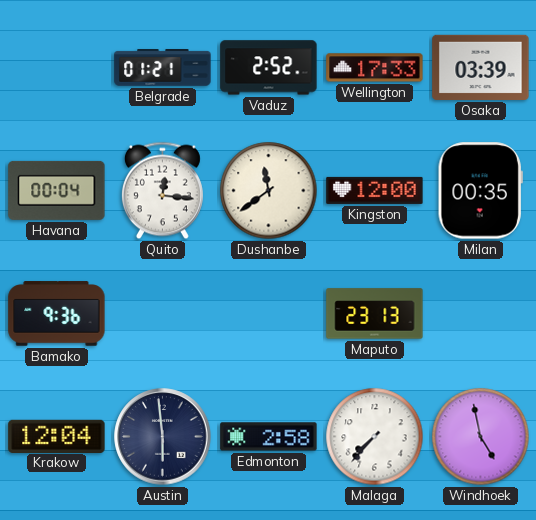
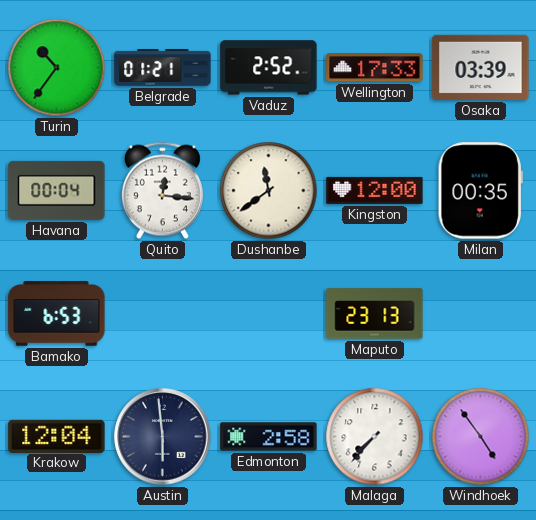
Turin: none -> 10:36 (57, 68)
Bamako: 9:36 -> 6:53 (57, 314)
Windhoek: 4:58 -> 4:54 (481, 437)
